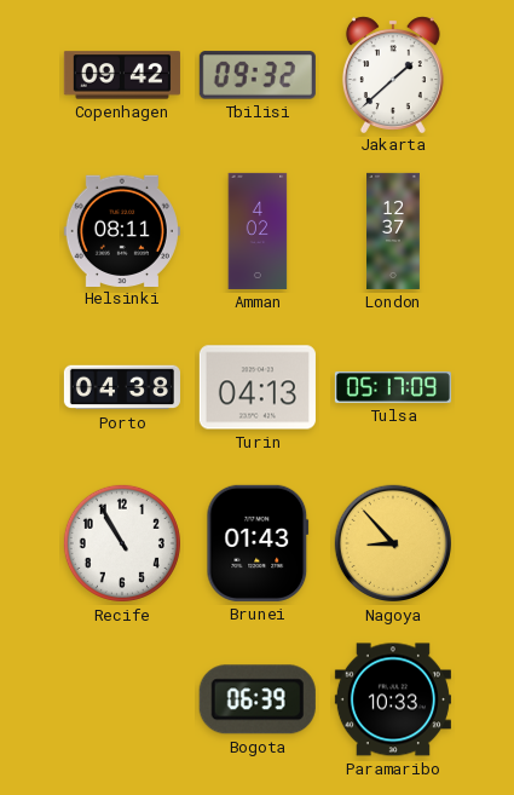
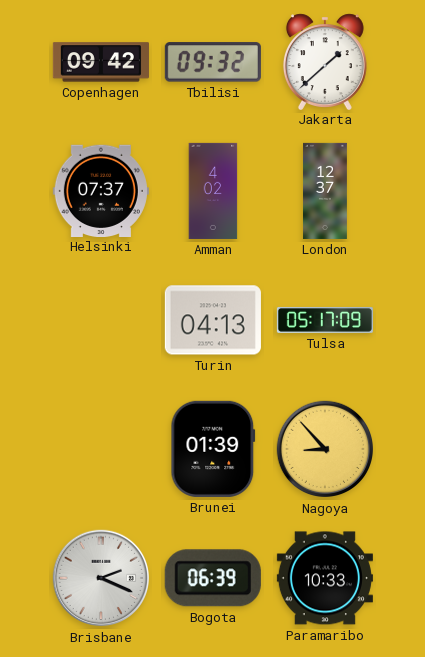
Helsinki: 08:11 -> 07:37 (101, 190)
Porto: 04:38 -> none (122, 387)
Recife: 10:55 -> none (122, 543)
Brunei: 01:43 -> 01:39 (213, 449)
Brisbane: none -> 2:19 (101, 578)
